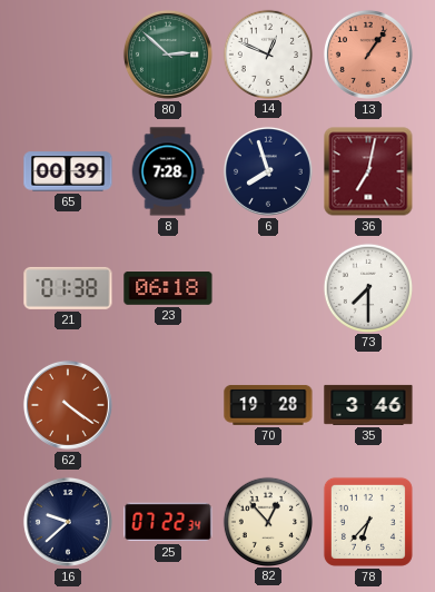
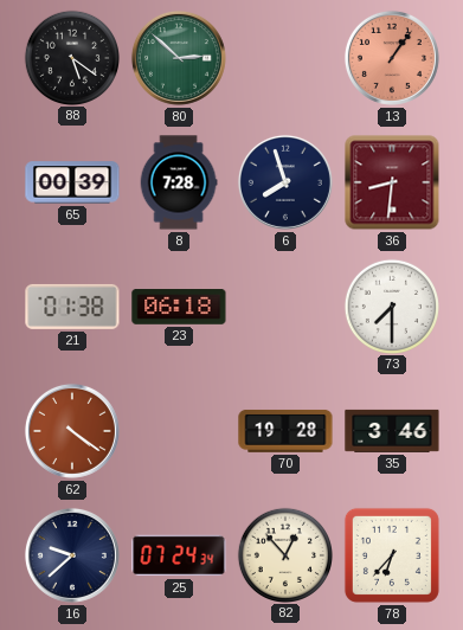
88: none -> 5:21 (71, 57)
14: 12:49 -> none (267, 53)
36: 7:02 -> 8:31 (392, 182)
25: 07:22 -> 07:24 (179, 555)
